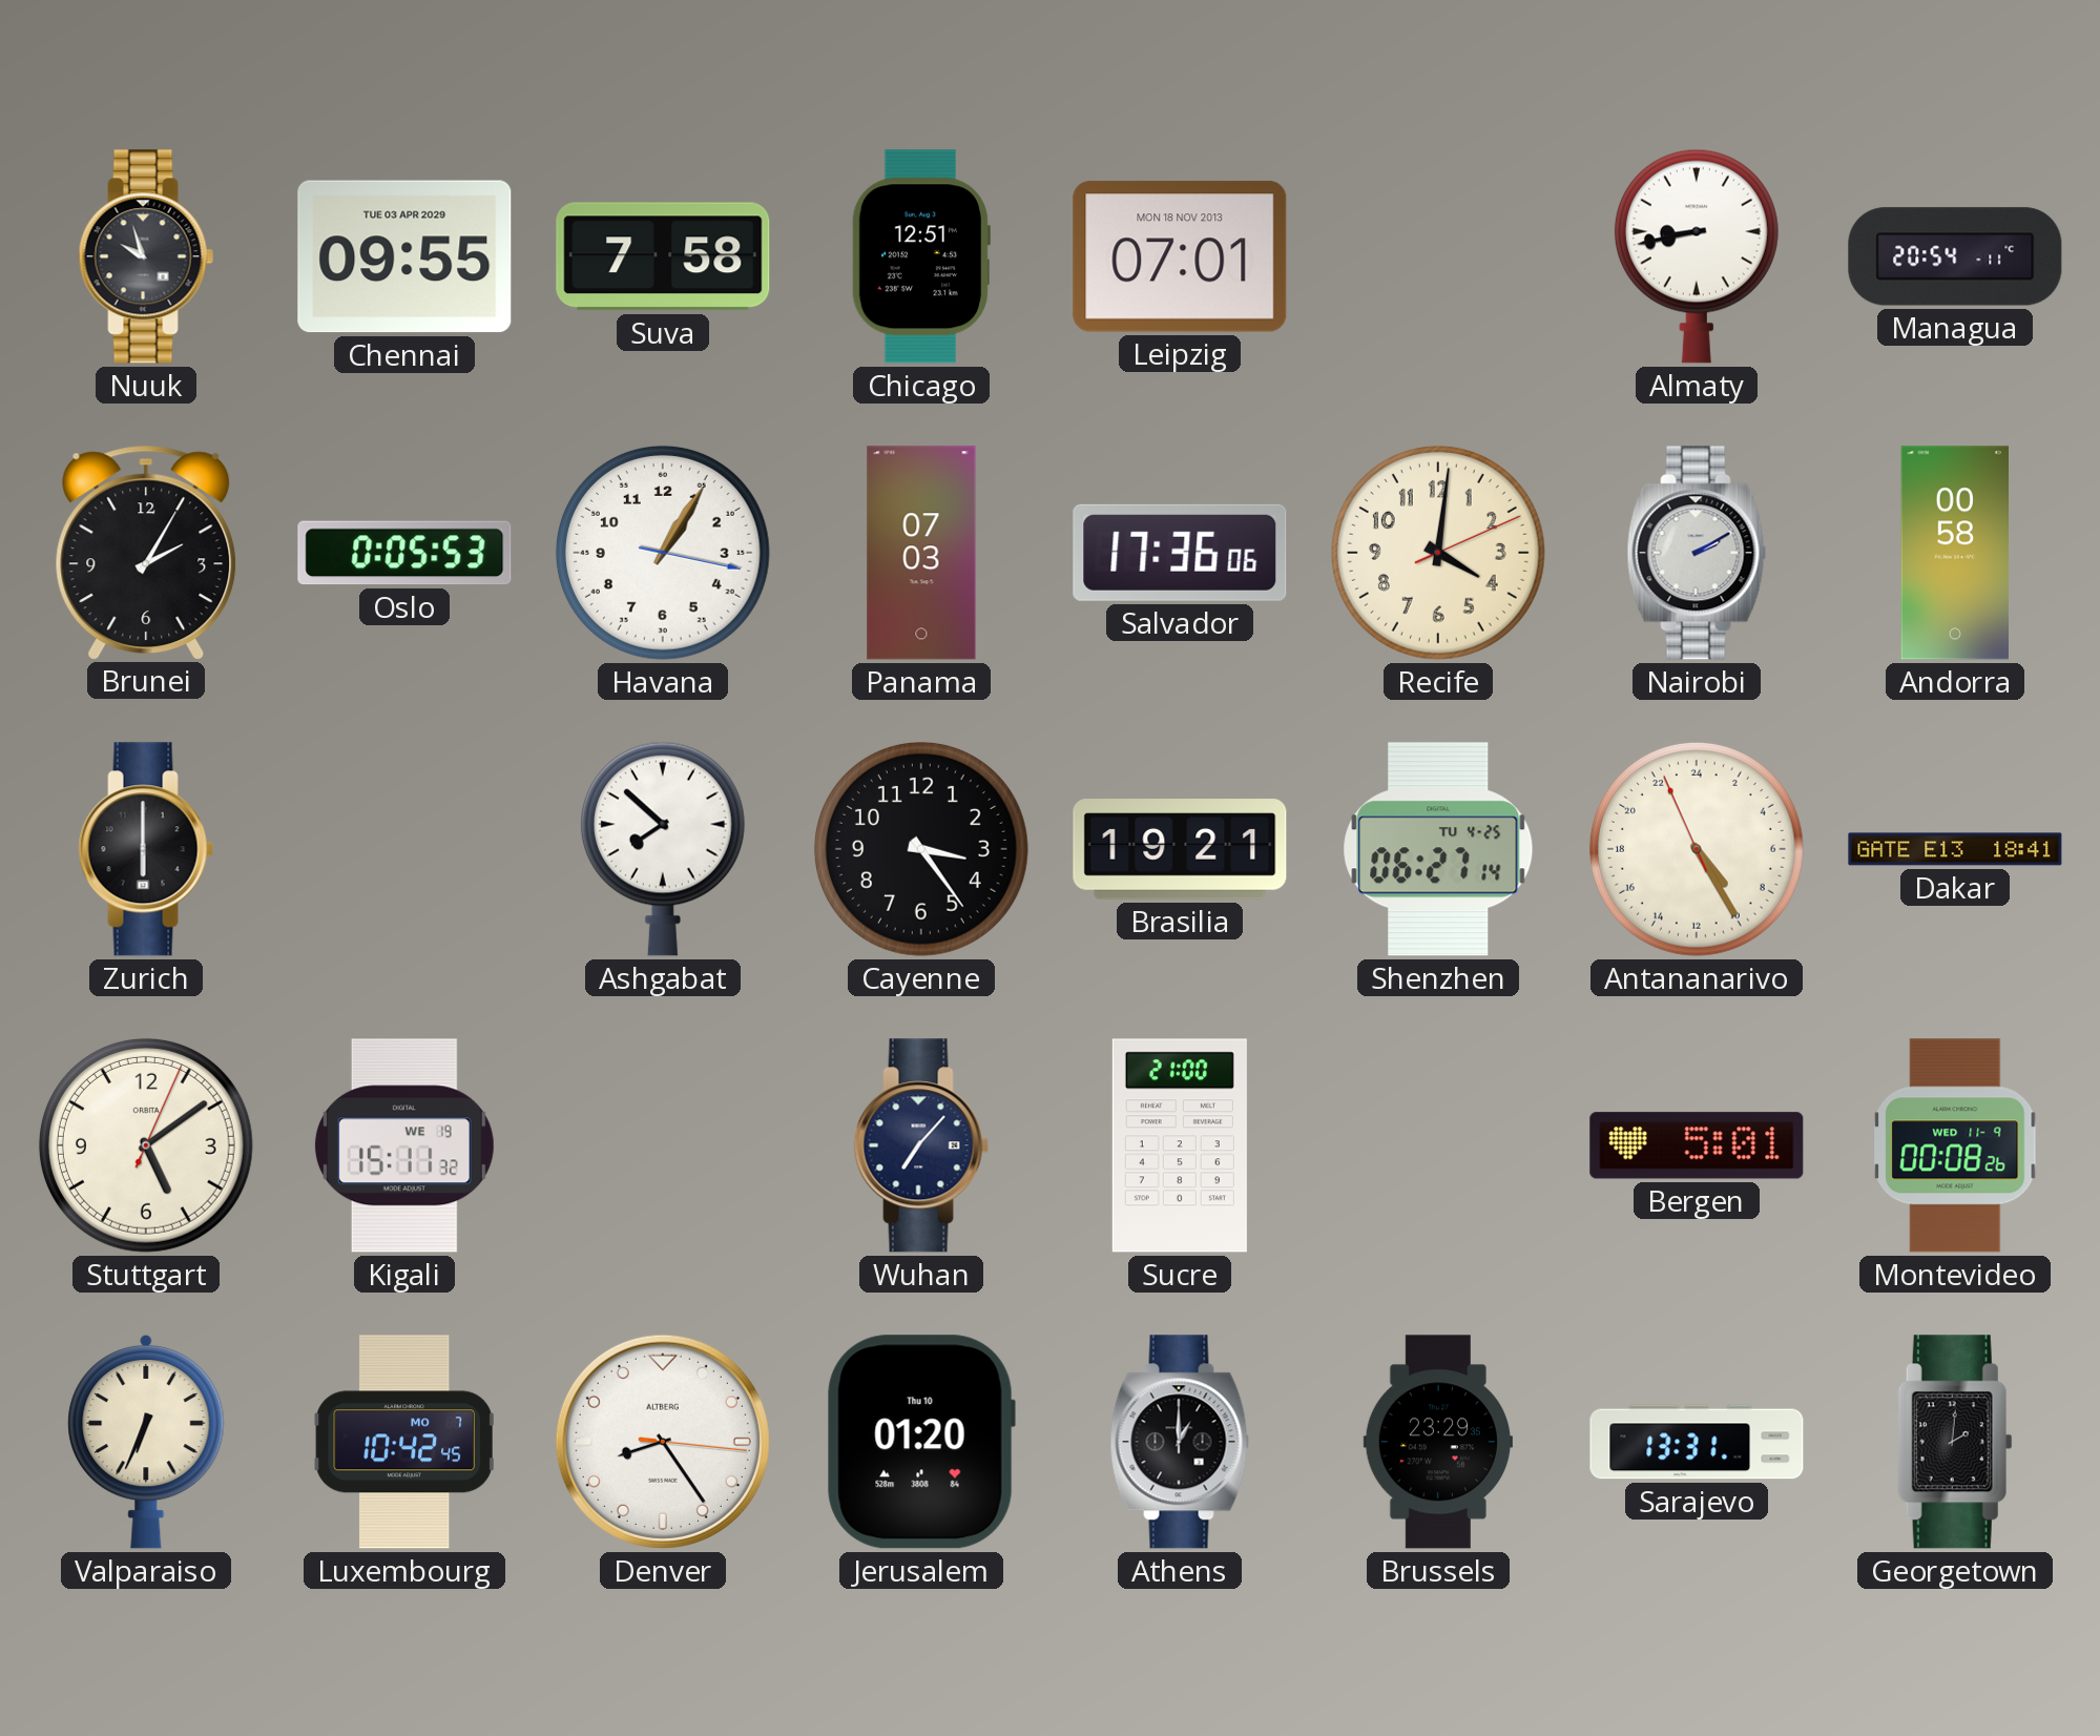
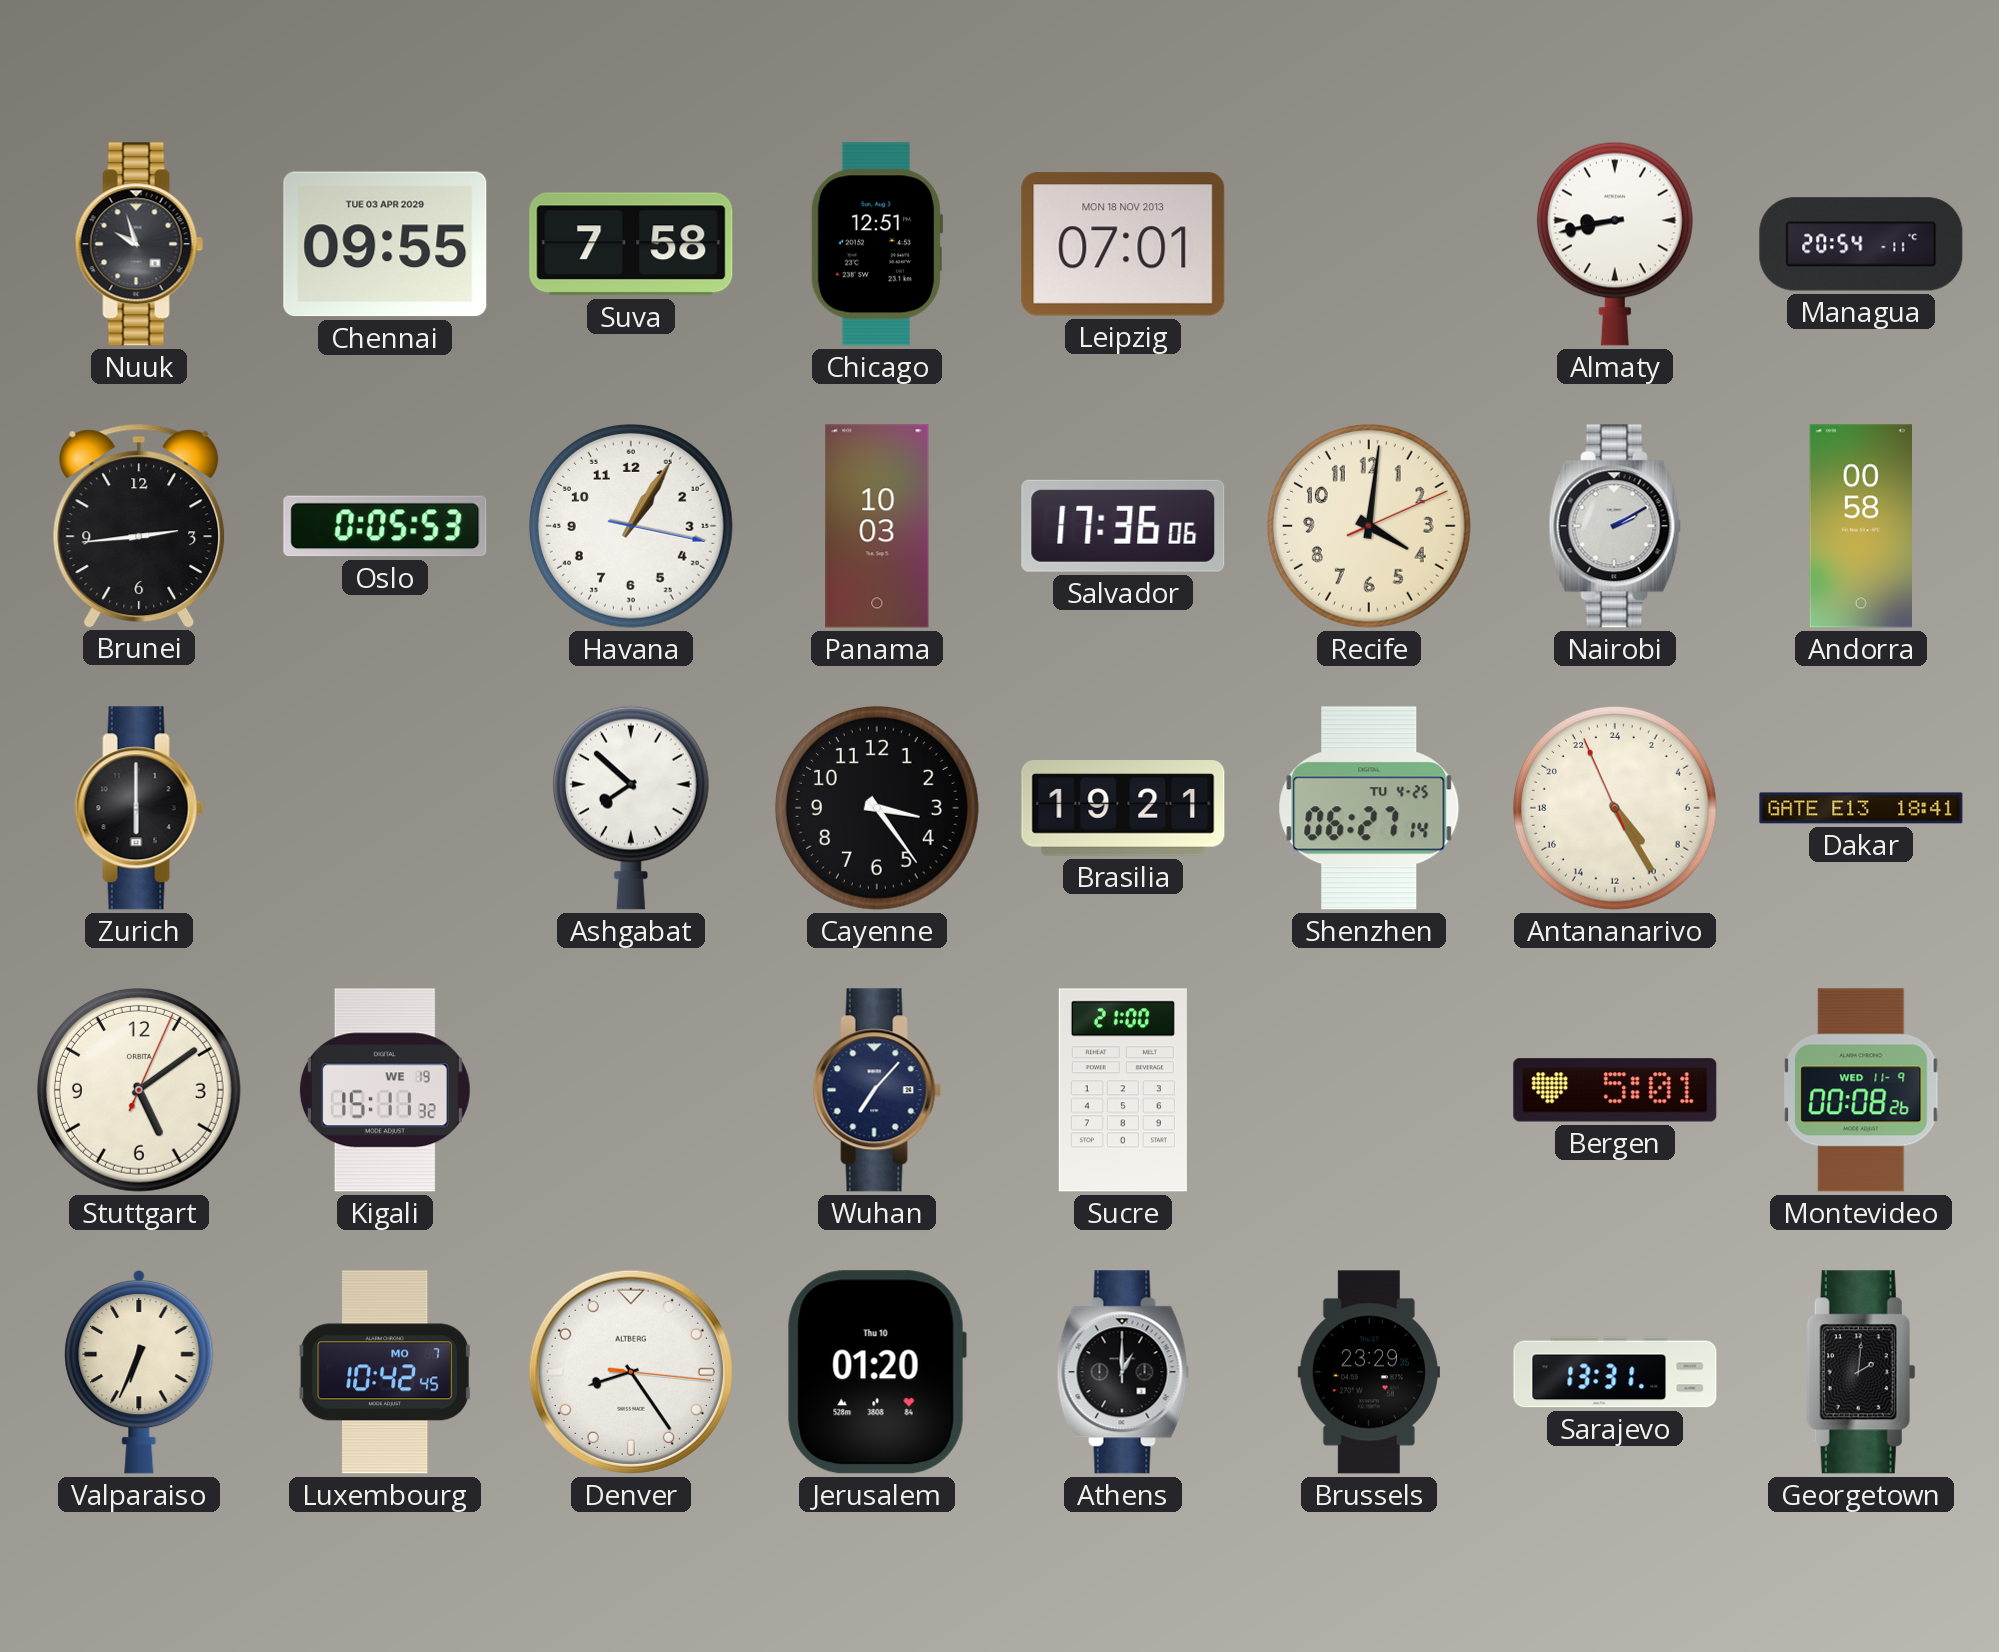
Brunei: 2:05 -> 2:44 (139, 525)
Panama: 07:03 -> 10:03 (877, 526)
